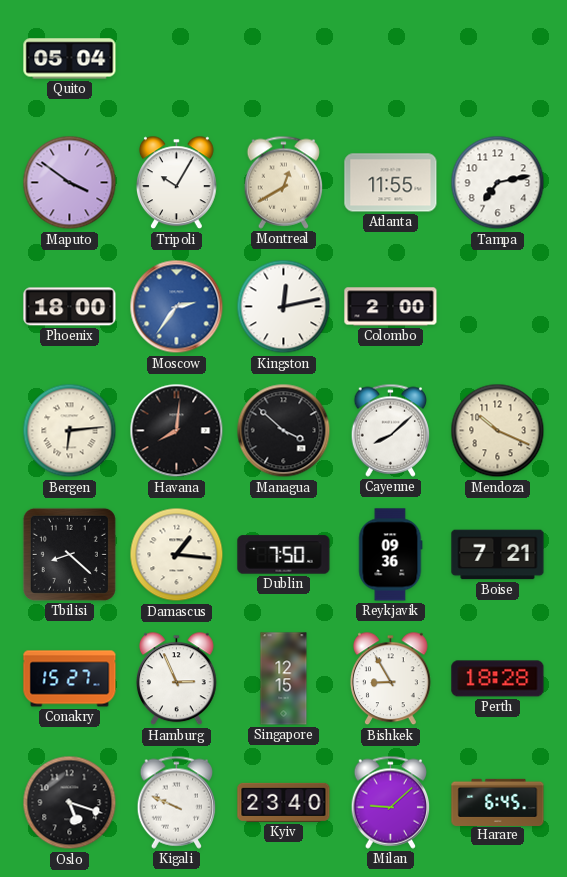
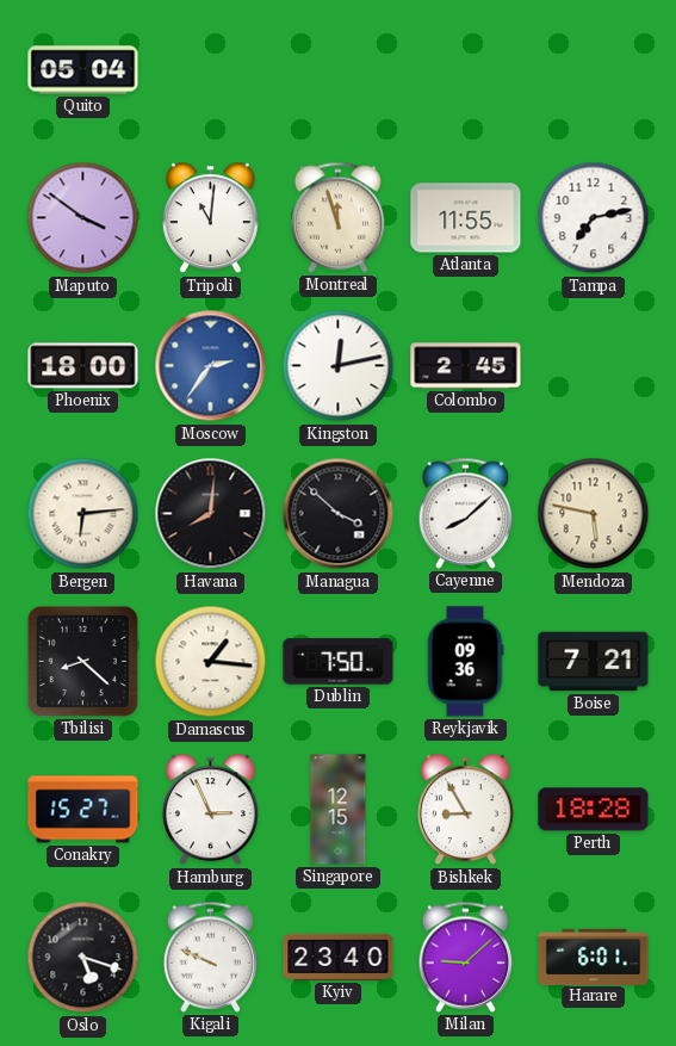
Tripoli: 10:05 -> 11:01 (211, 218)
Montreal: 12:40 -> 11:57 (339, 217)
Colombo: 2:00 -> 2:45 (466, 366)
Mendoza: 10:19 -> 5:47 (594, 514)
Harare: 6:45 -> 6:01 (594, 957)
